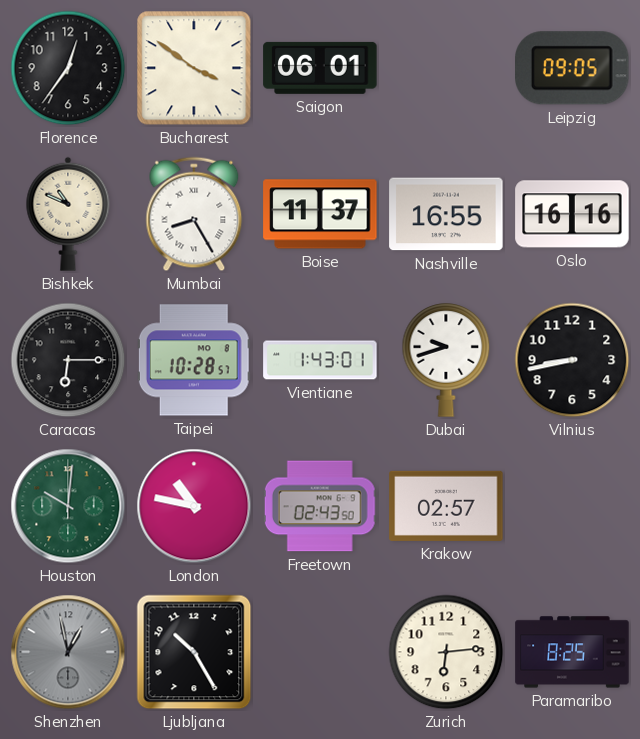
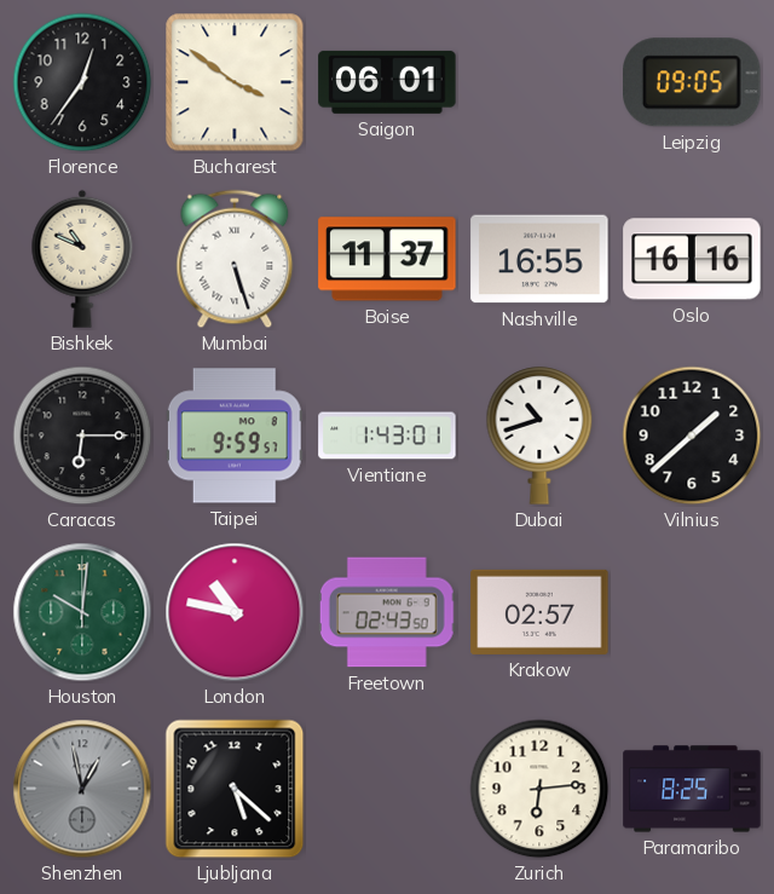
Mumbai: 8:25 -> 5:27 (235, 259)
Taipei: 10:28 -> 9:59 (235, 436)
Dubai: 9:42 -> 10:42 (539, 436)
Vilnius: 8:43 -> 1:38 (692, 436)
Ljubljana: 10:25 -> 5:22 (235, 789)
